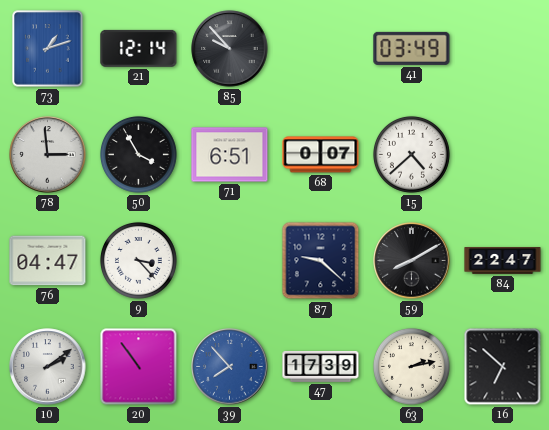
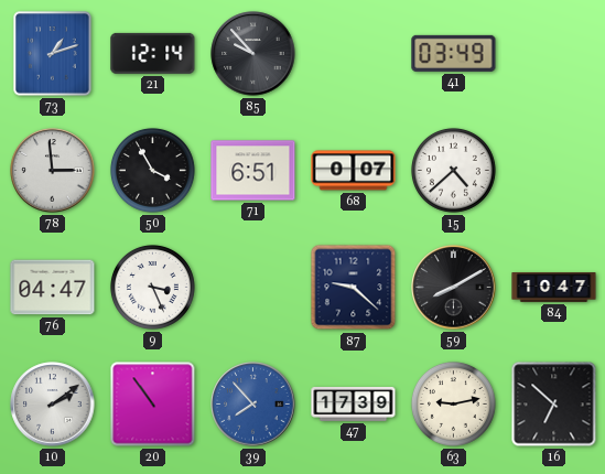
9: 3:23 -> 3:26 (152, 287)
84: 22:47 -> 10:47 (554, 288)
63: 2:13 -> 9:13 (453, 403)
